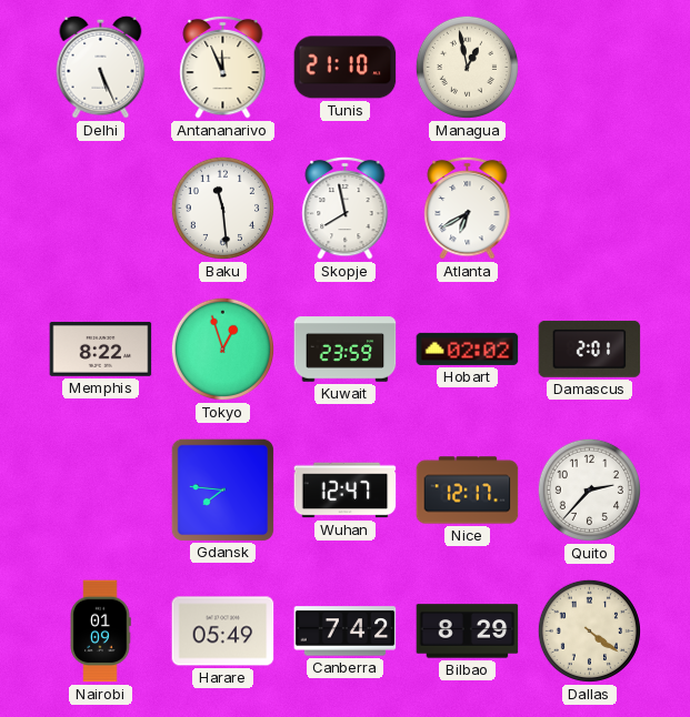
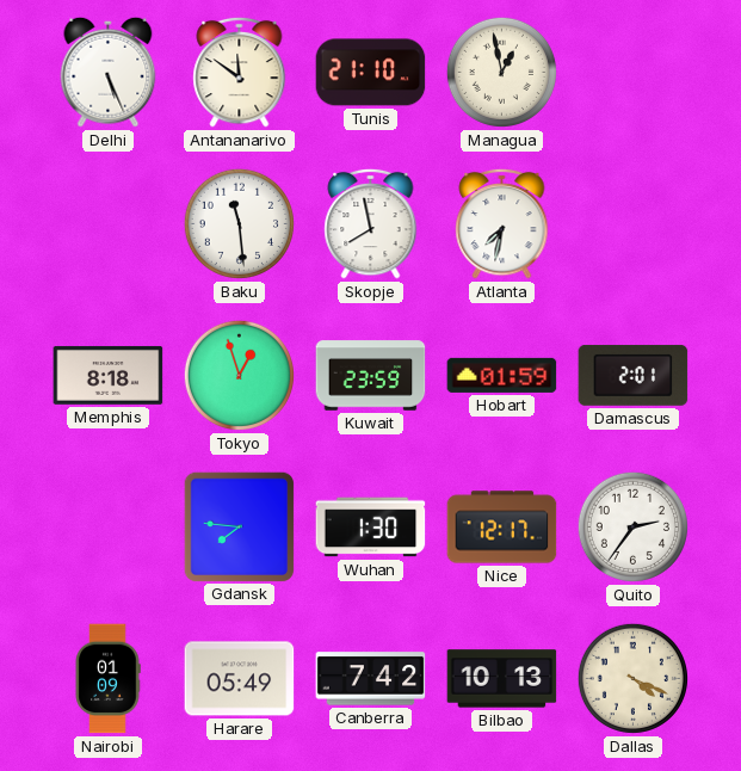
Antananarivo: 11:56 -> 11:51 (240, 72)
Atlanta: 6:40 -> 7:32 (502, 223)
Memphis: 8:22 -> 8:18 (109, 376)
Hobart: 02:02 -> 01:59 (502, 375)
Wuhan: 12:47 -> 1:30 (371, 528)
Quito: 2:37 -> 2:36 (632, 526)
Bilbao: 8:29 -> 10:13 (502, 679)
Dallas: 4:21 -> 4:19 (632, 678)
